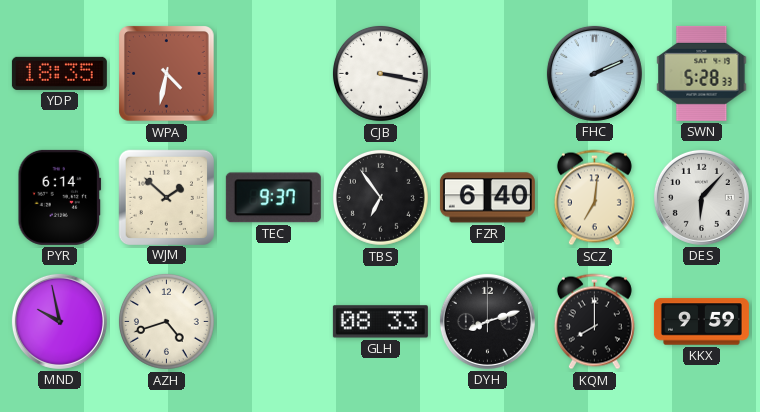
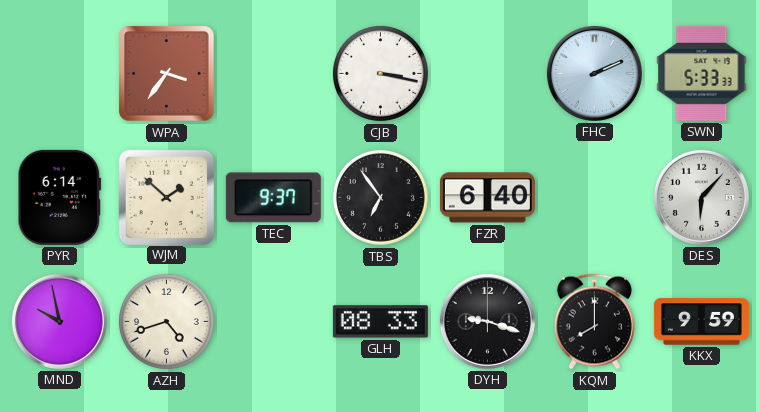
YDP: 18:35 -> none (59, 73)
WPA: 4:32 -> 3:36 (167, 74)
SWN: 5:28 -> 5:33 (702, 73)
SCZ: 7:01 -> none (594, 198)
DYH: 8:12 -> 9:18 (487, 321)
